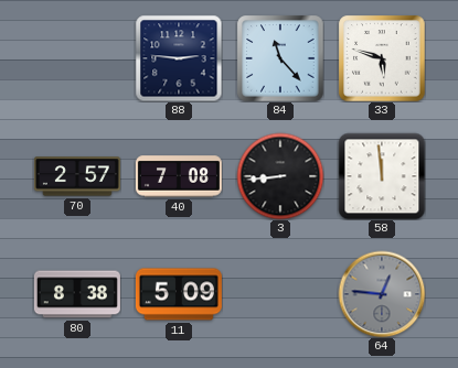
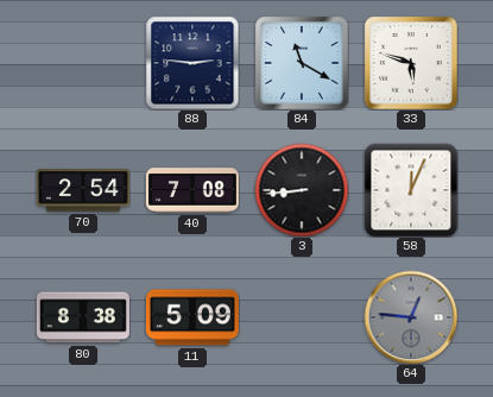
84: 11:23 -> 11:20 (302, 63)
70: 2:57 -> 2:54 (83, 190)
58: 11:59 -> 12:04 (411, 190)
